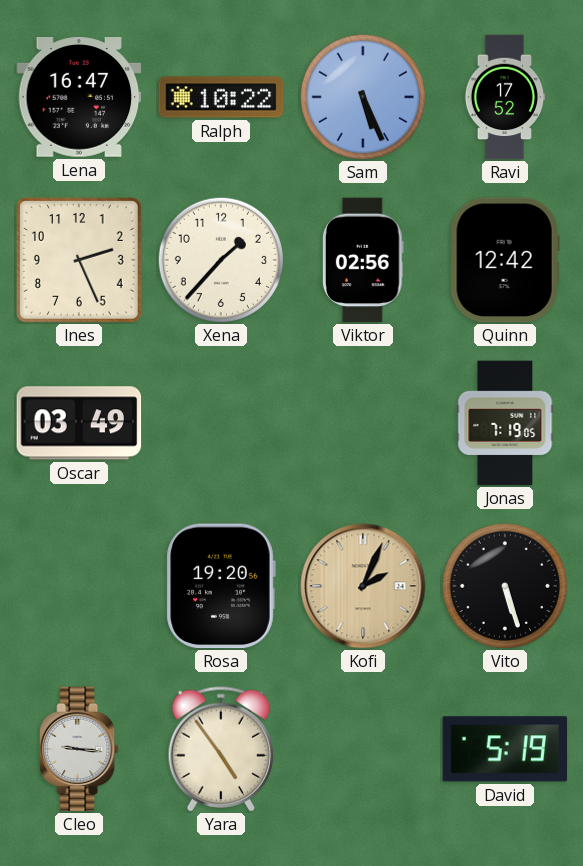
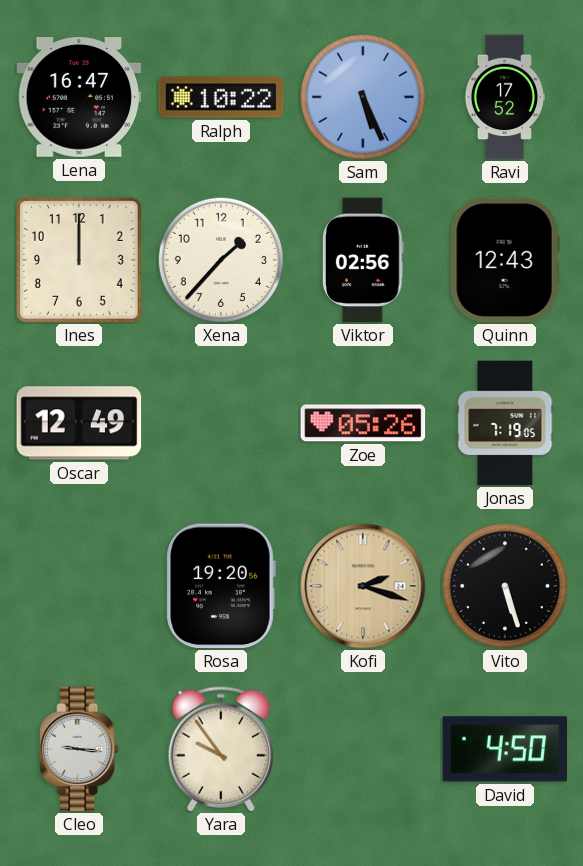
Ines: 2:26 -> 12:00 (79, 260)
Quinn: 12:42 -> 12:43 (505, 260)
Oscar: 03:49 -> 12:49 (79, 423)
Zoe: none -> 05:26 (363, 423)
Kofi: 2:04 -> 2:18 (363, 586)
Yara: 4:54 -> 9:54 (221, 749)
David: 5:19 -> 4:50 (505, 749)
